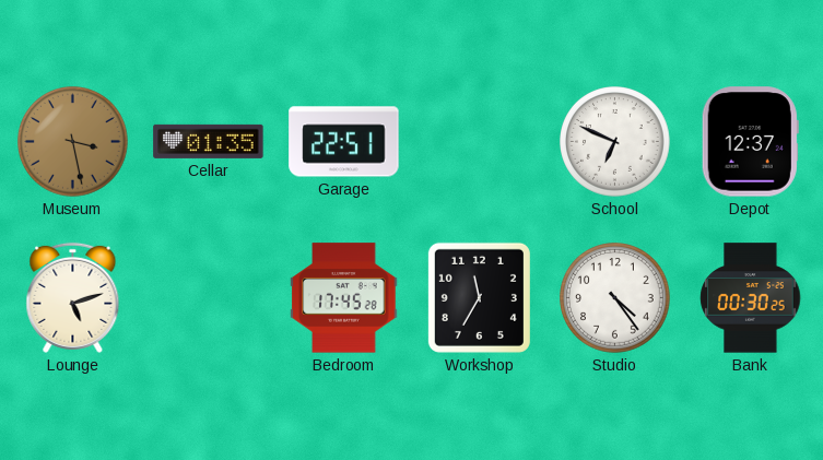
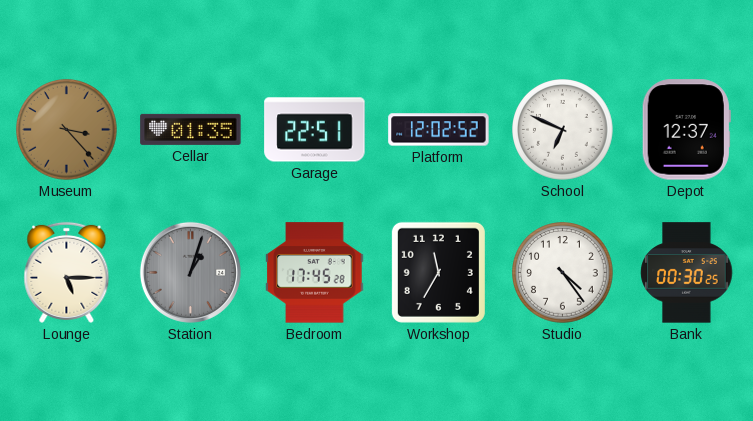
Museum: 3:28 -> 3:23 (67, 130)
Platform: none -> 12:02 (439, 130)
Lounge: 5:12 -> 5:15 (67, 272)
Station: none -> 1:03 (190, 272)
